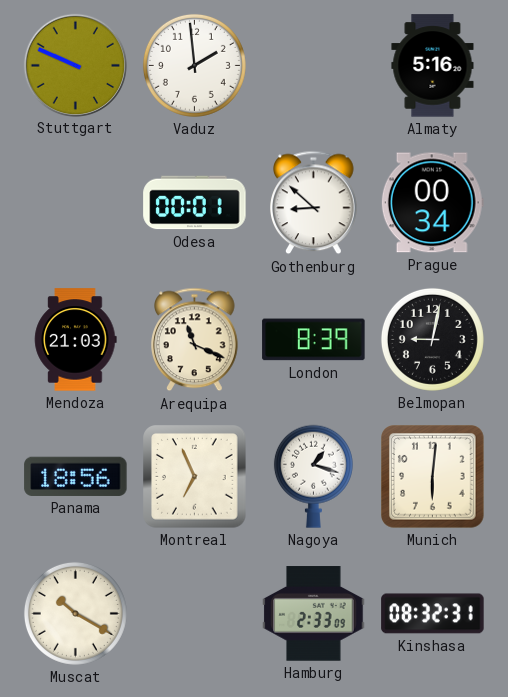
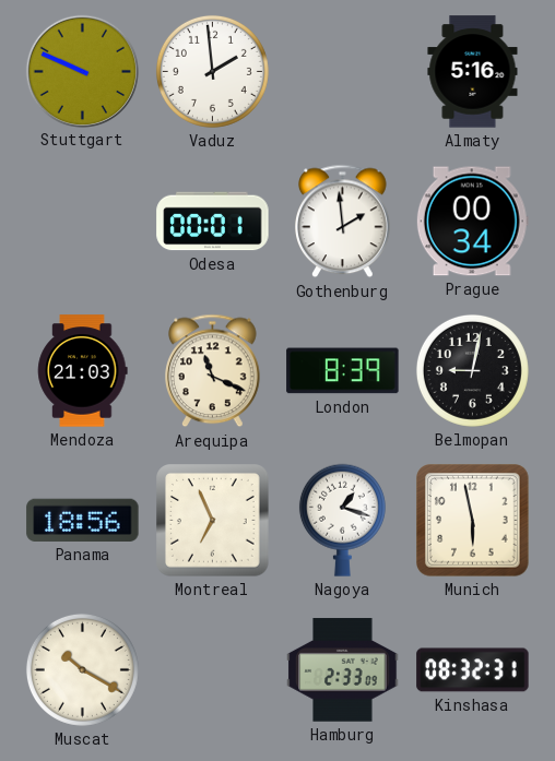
Gothenburg: 8:52 -> 1:59 (343, 222)
Munich: 6:01 -> 5:58 (473, 521)
